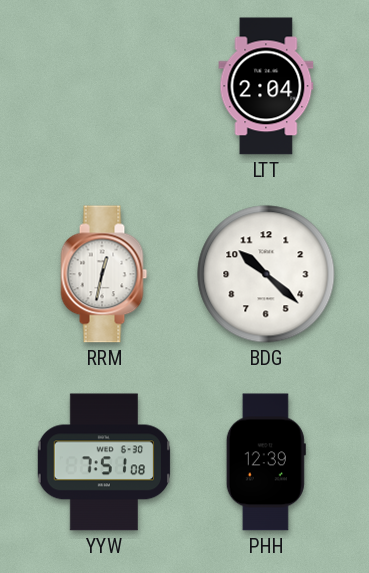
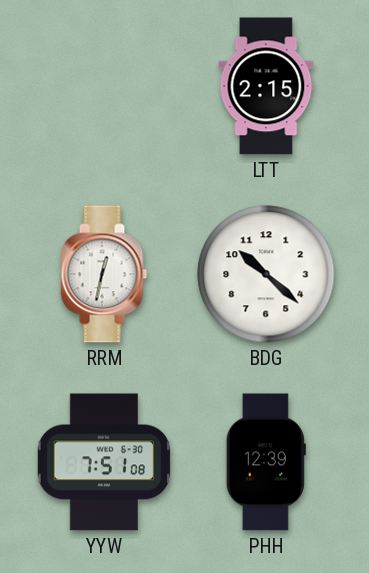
LTT: 2:04 -> 2:15 (266, 86)
